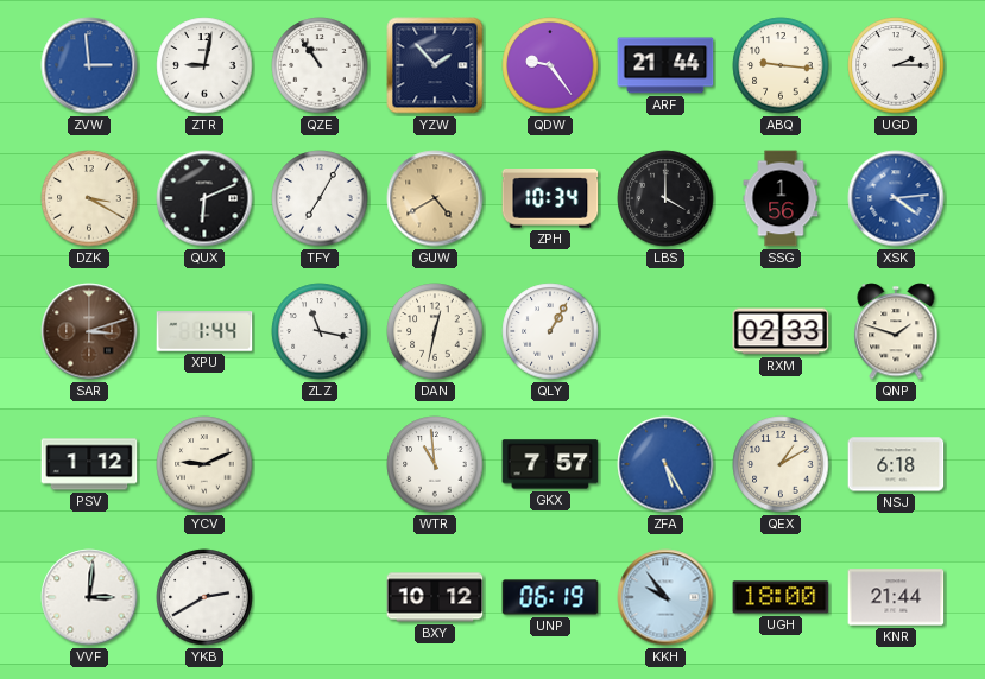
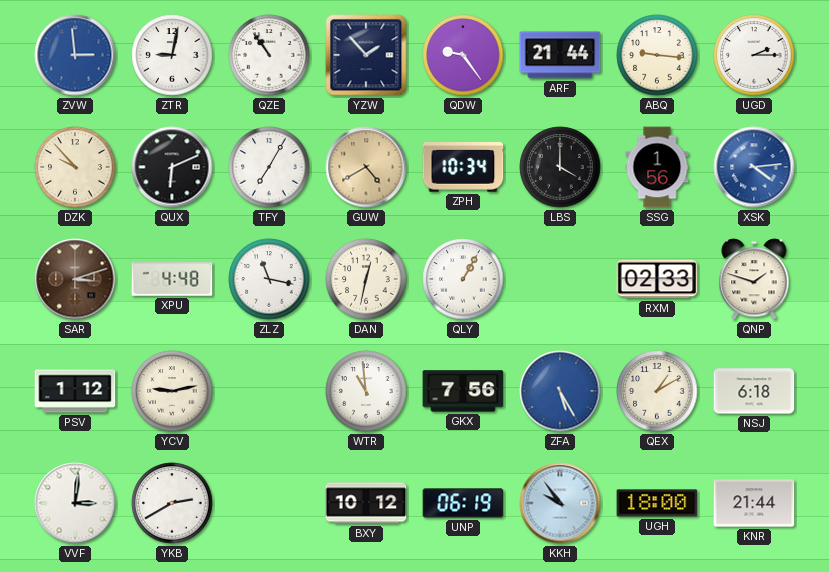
DZK: 3:20 -> 9:53 (75, 167)
XPU: 1:44 -> 4:48 (172, 279)
YCV: 9:11 -> 9:13 (172, 391)
GKX: 7:57 -> 7:56 (463, 391)
